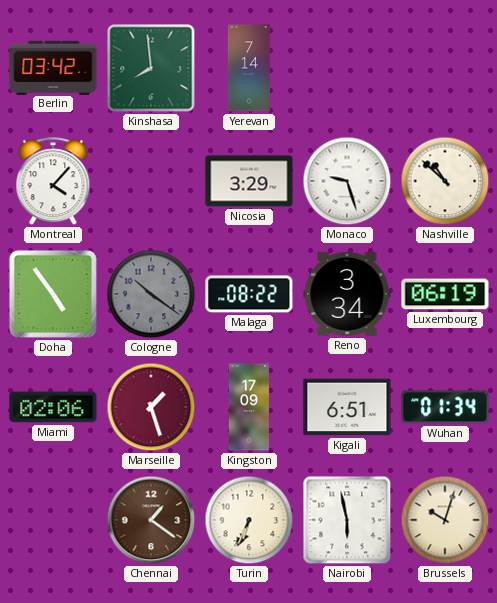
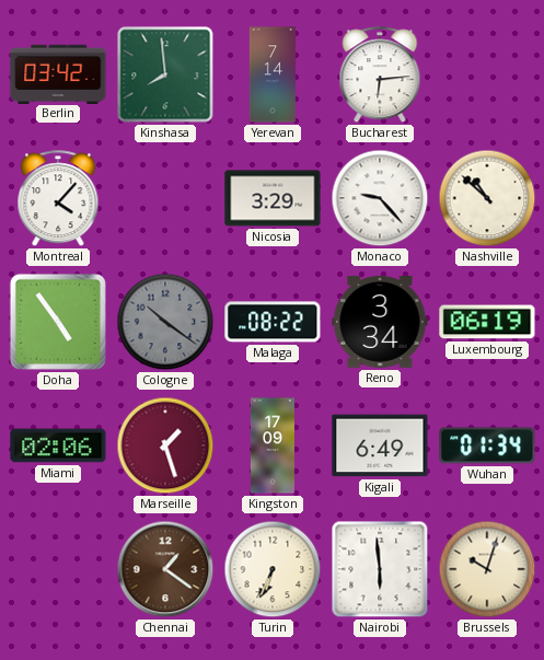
Bucharest: none -> 6:14 (380, 76)
Monaco: 9:27 -> 9:23 (380, 198)
Kigali: 6:51 -> 6:49 (380, 445)
Nairobi: 5:58 -> 5:59 (380, 569)
